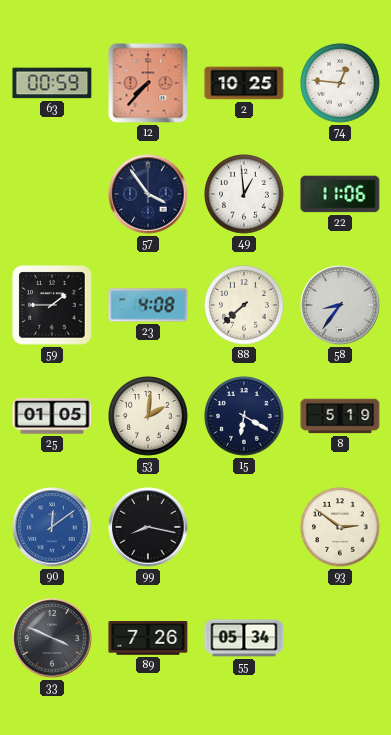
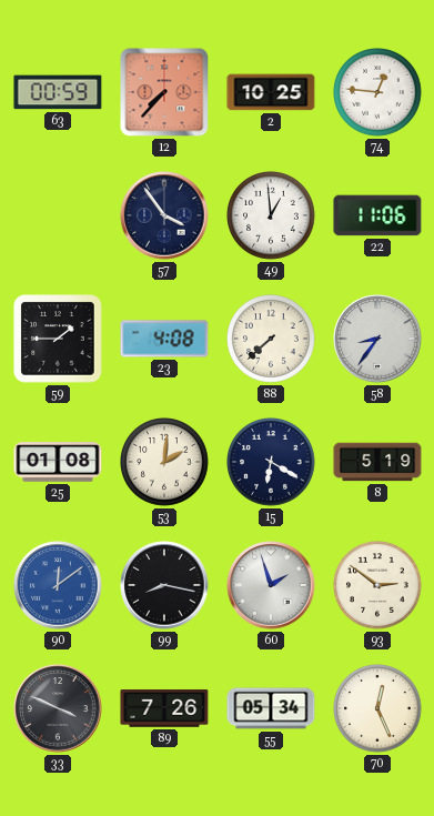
25: 01:05 -> 01:08 (58, 462)
60: none -> 1:57 (271, 585)
70: none -> 12:26 (377, 708)
